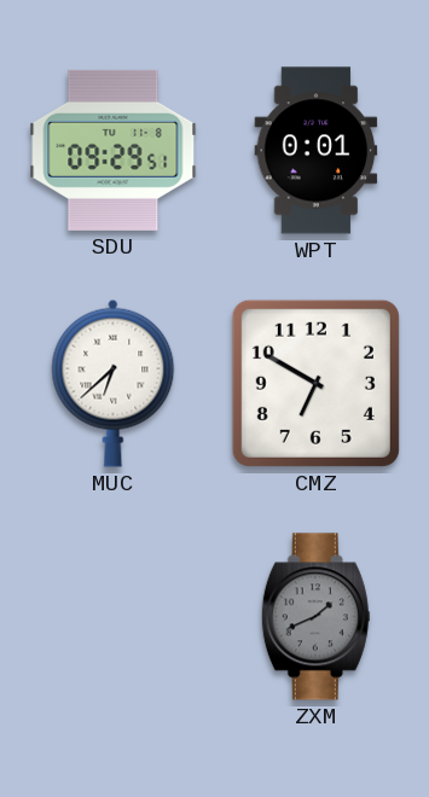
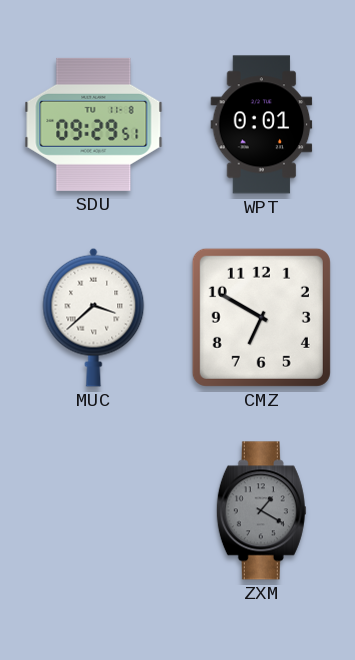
MUC: 6:38 -> 3:38 (94, 317)
ZXM: 1:41 -> 1:20 (261, 511)
